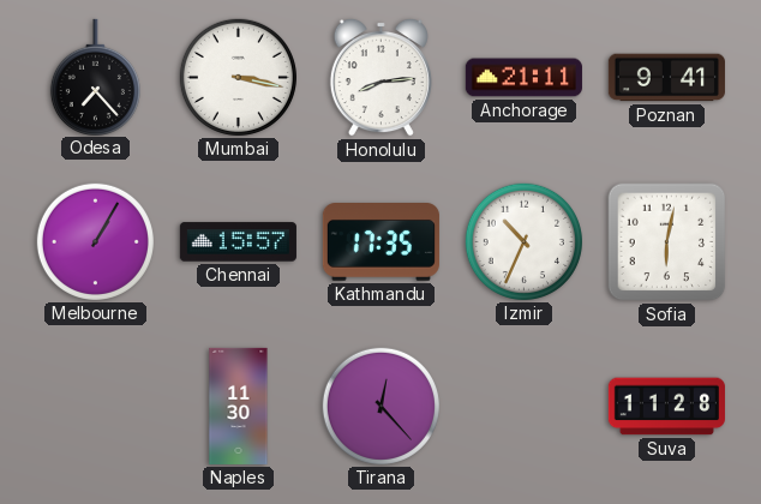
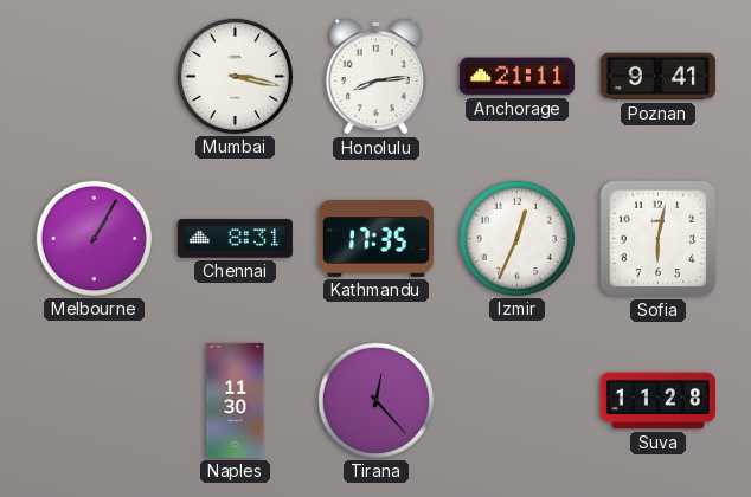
Odesa: 7:23 -> none (95, 77)
Chennai: 15:57 -> 8:31 (235, 239)
Izmir: 10:34 -> 12:34 (516, 238)
